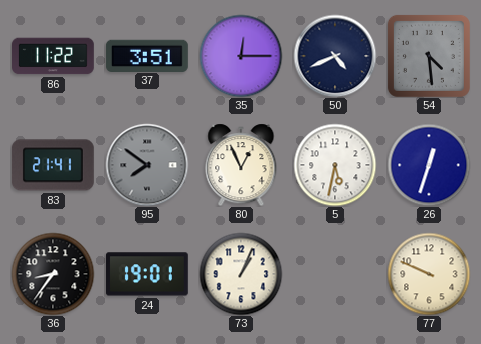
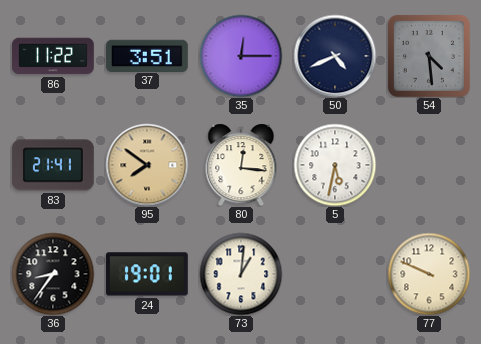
95 dial: grey -> champagne (147, 165)
80: 12:56 -> 12:16 (241, 165)
26: 12:33 -> none (429, 165)
73: 1:04 -> 1:01 (241, 274)
